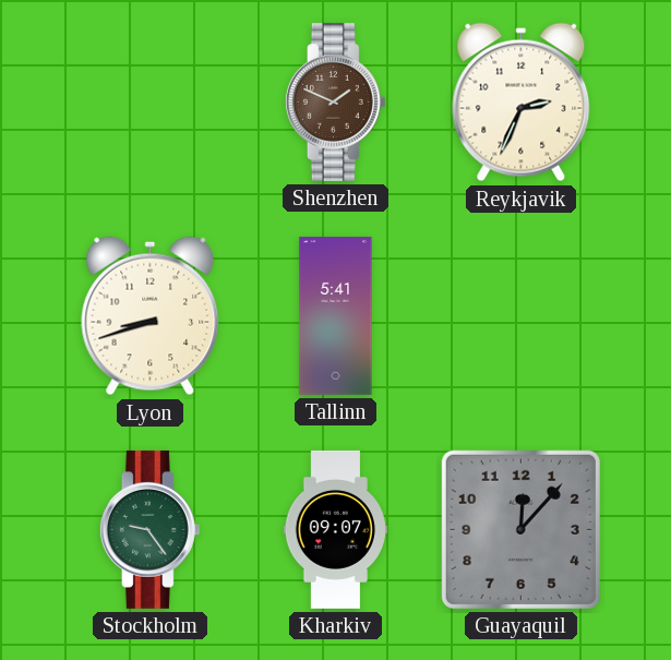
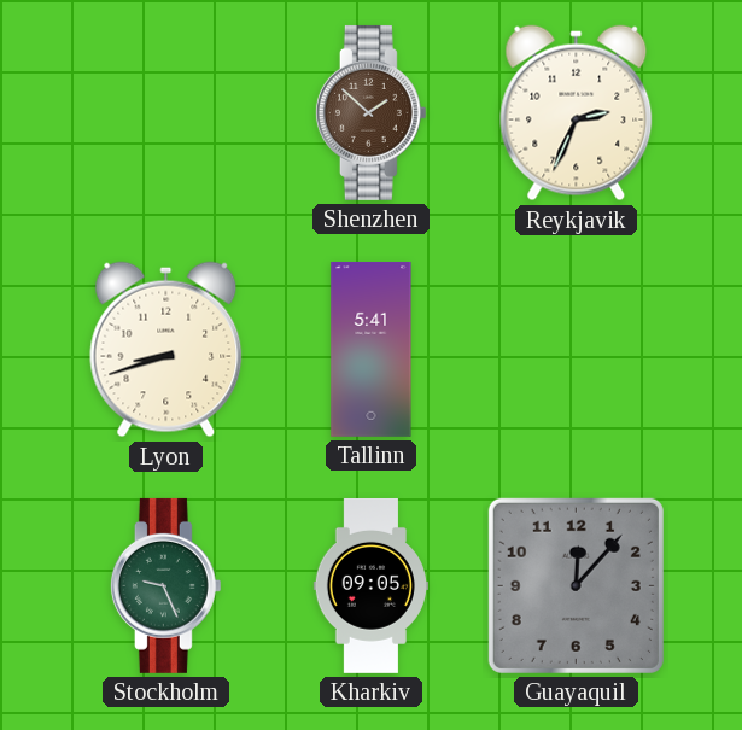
Shenzhen: 1:49 -> 1:52 (370, 112)
Stockholm: 9:24 -> 9:26 (165, 585)
Kharkiv: 09:07 -> 09:05 (370, 585)
